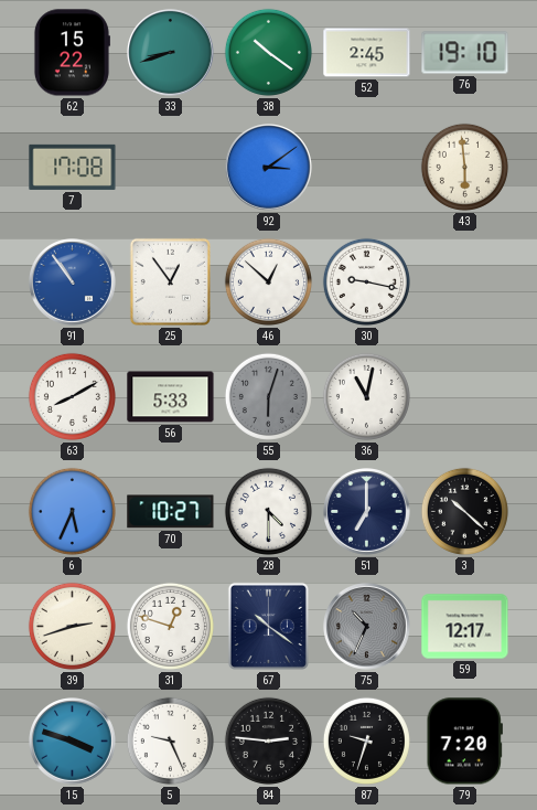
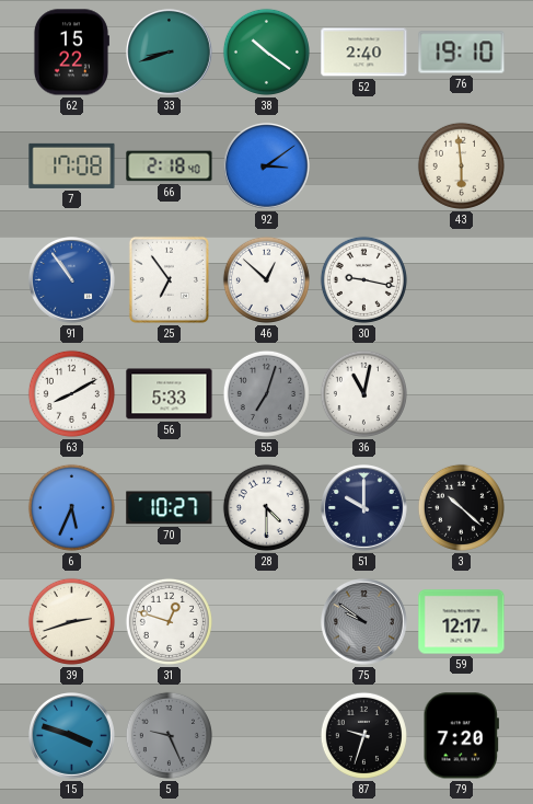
52: 2:45 -> 2:40 (364, 53)
66: none -> 2:18 (170, 166)
25: 12:54 -> 6:54 (169, 279)
55: 6:03 -> 7:03 (266, 393)
51: 7:00 -> 10:00 (364, 508)
67: 10:21 -> none (268, 626)
75: 10:34 -> 9:51 (364, 622)
5 dial: white -> grey (169, 735)
84: 2:46 -> none (268, 740)
